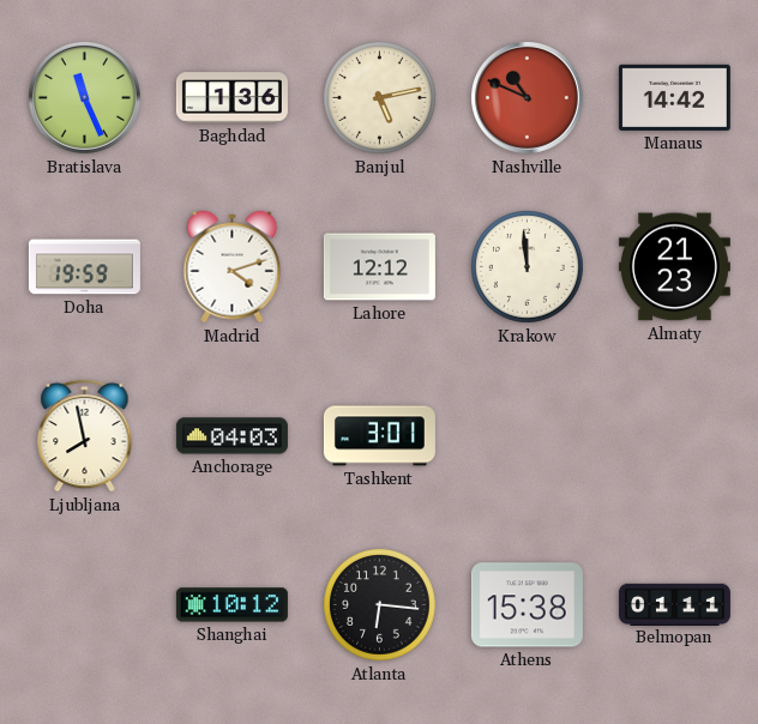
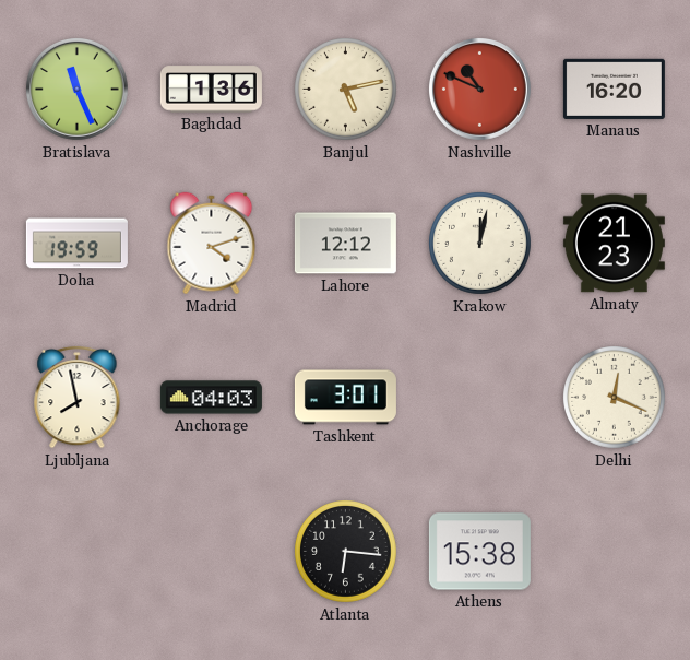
Manaus: 14:42 -> 16:20 (614, 89)
Krakow: 11:59 -> 12:02 (480, 244)
Delhi: none -> 12:19 (615, 398)
Shanghai: 10:12 -> none (231, 605)
Belmopan: 01:11 -> none (674, 604)
